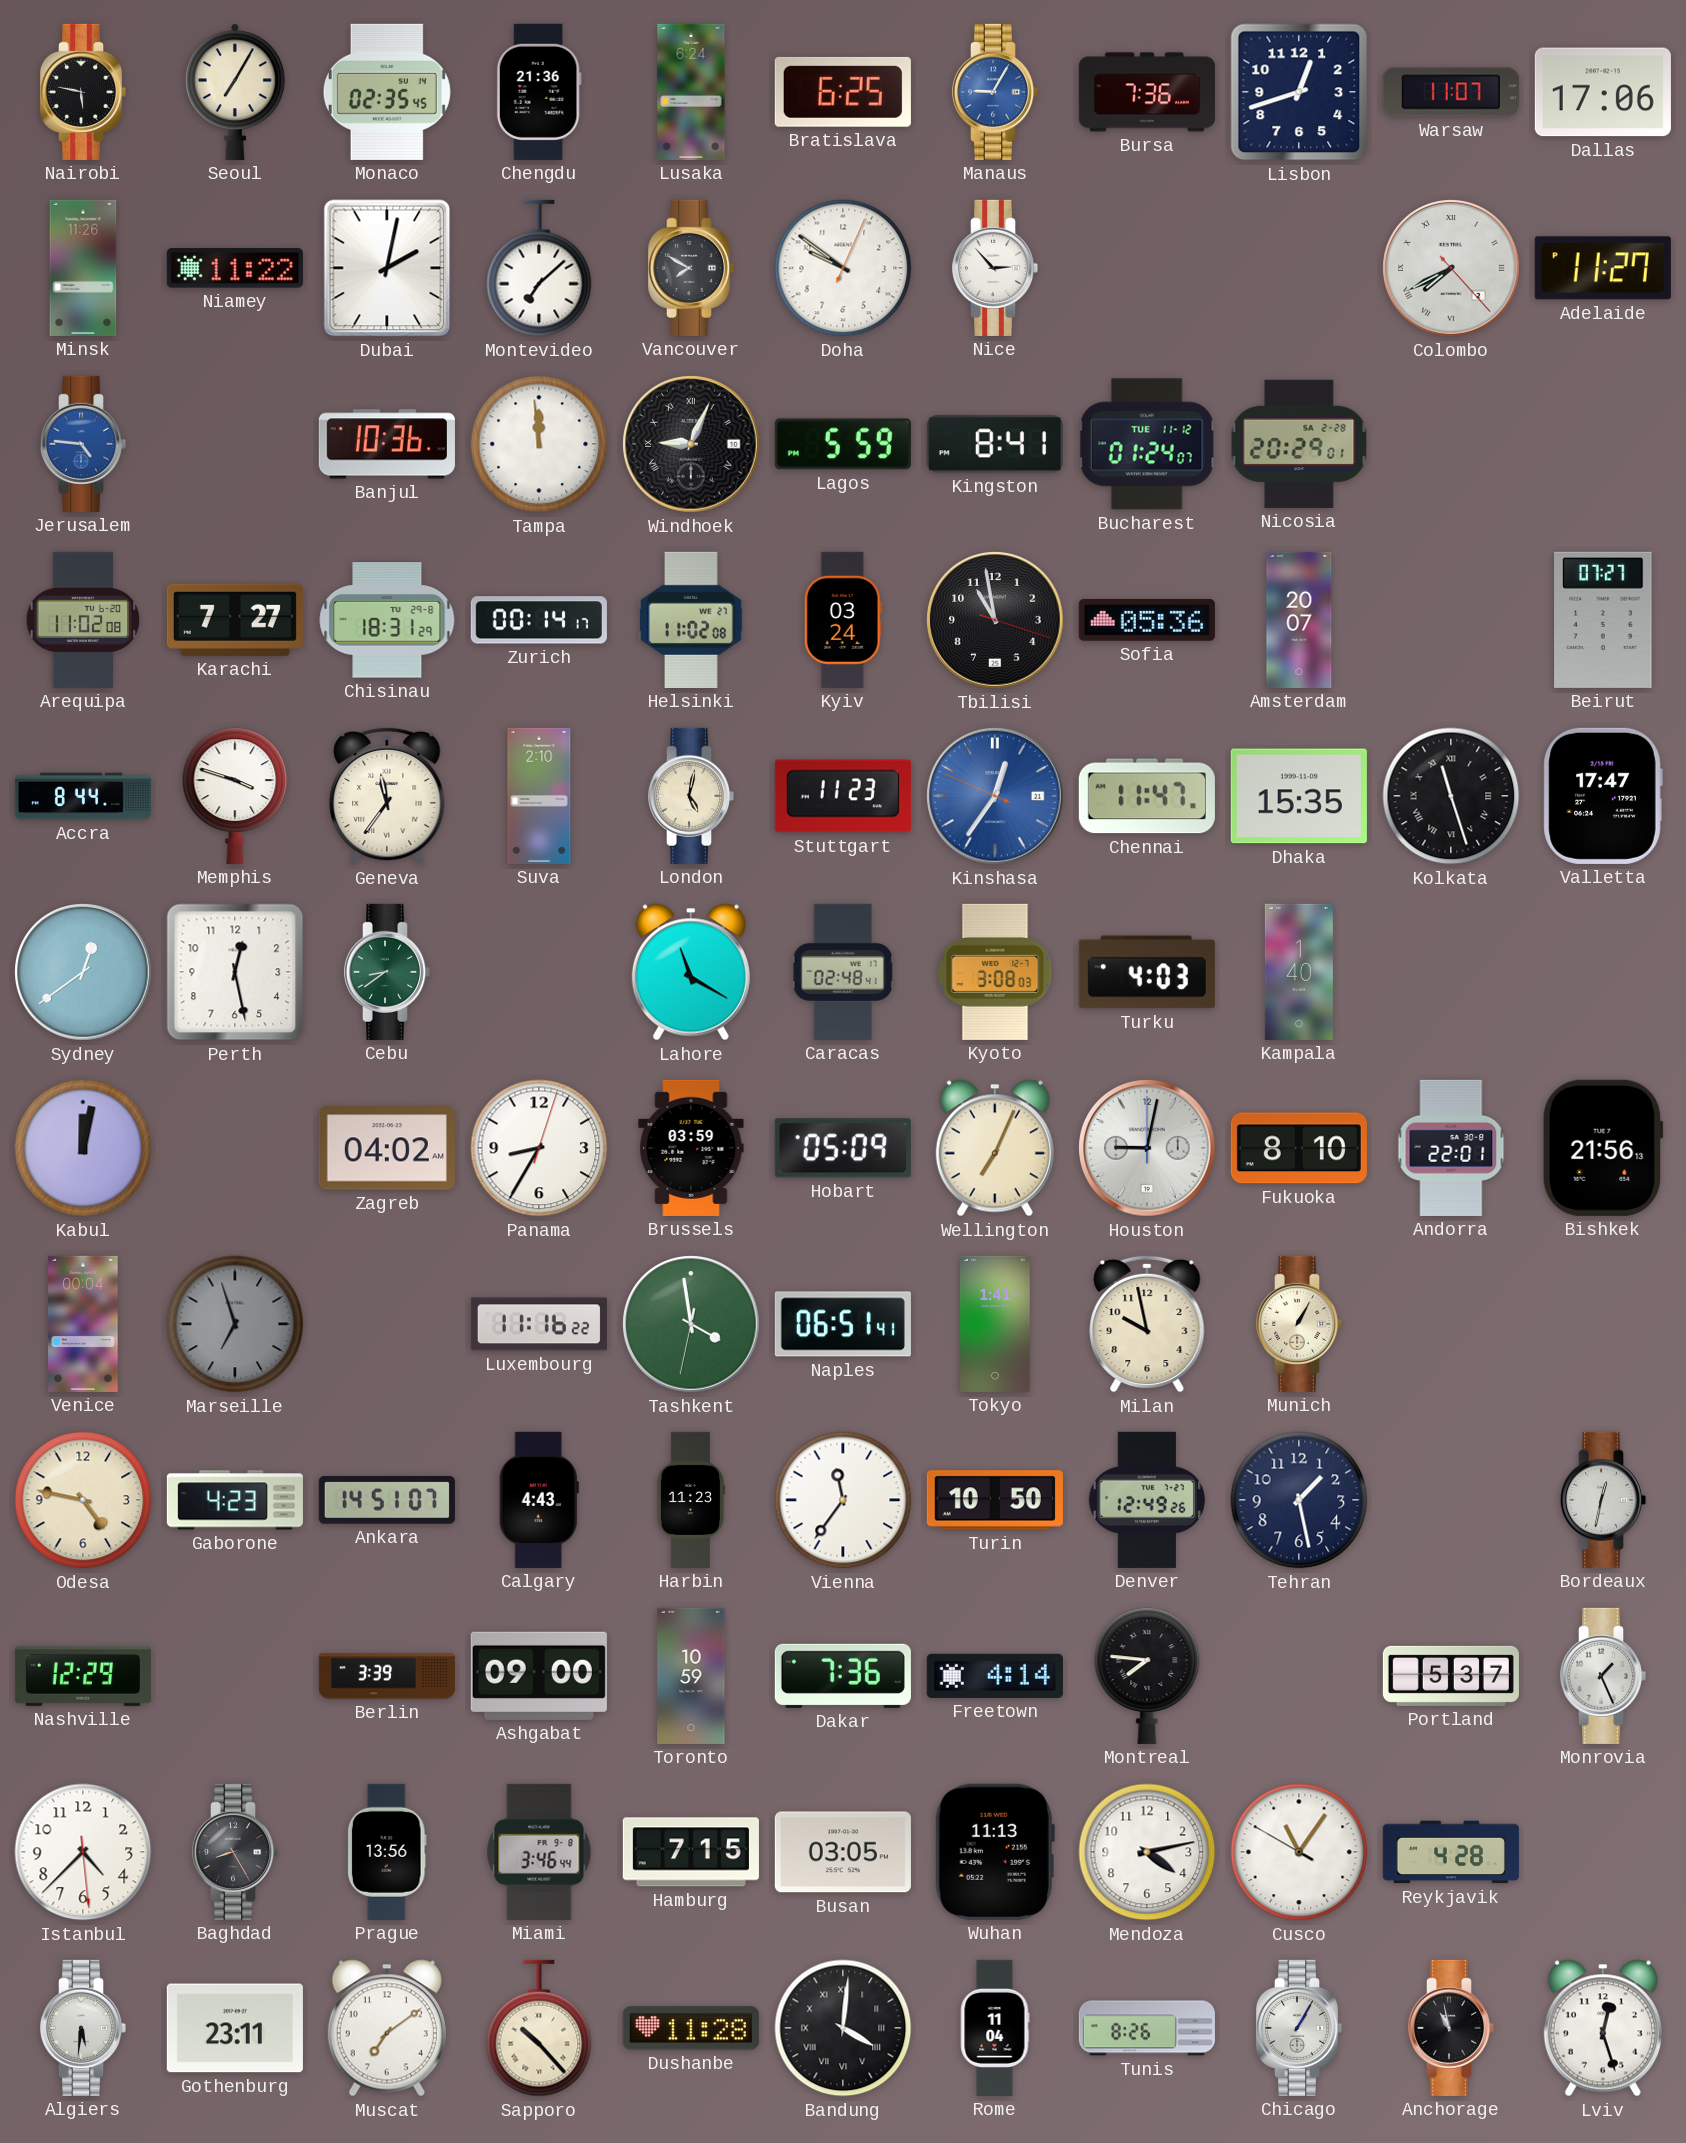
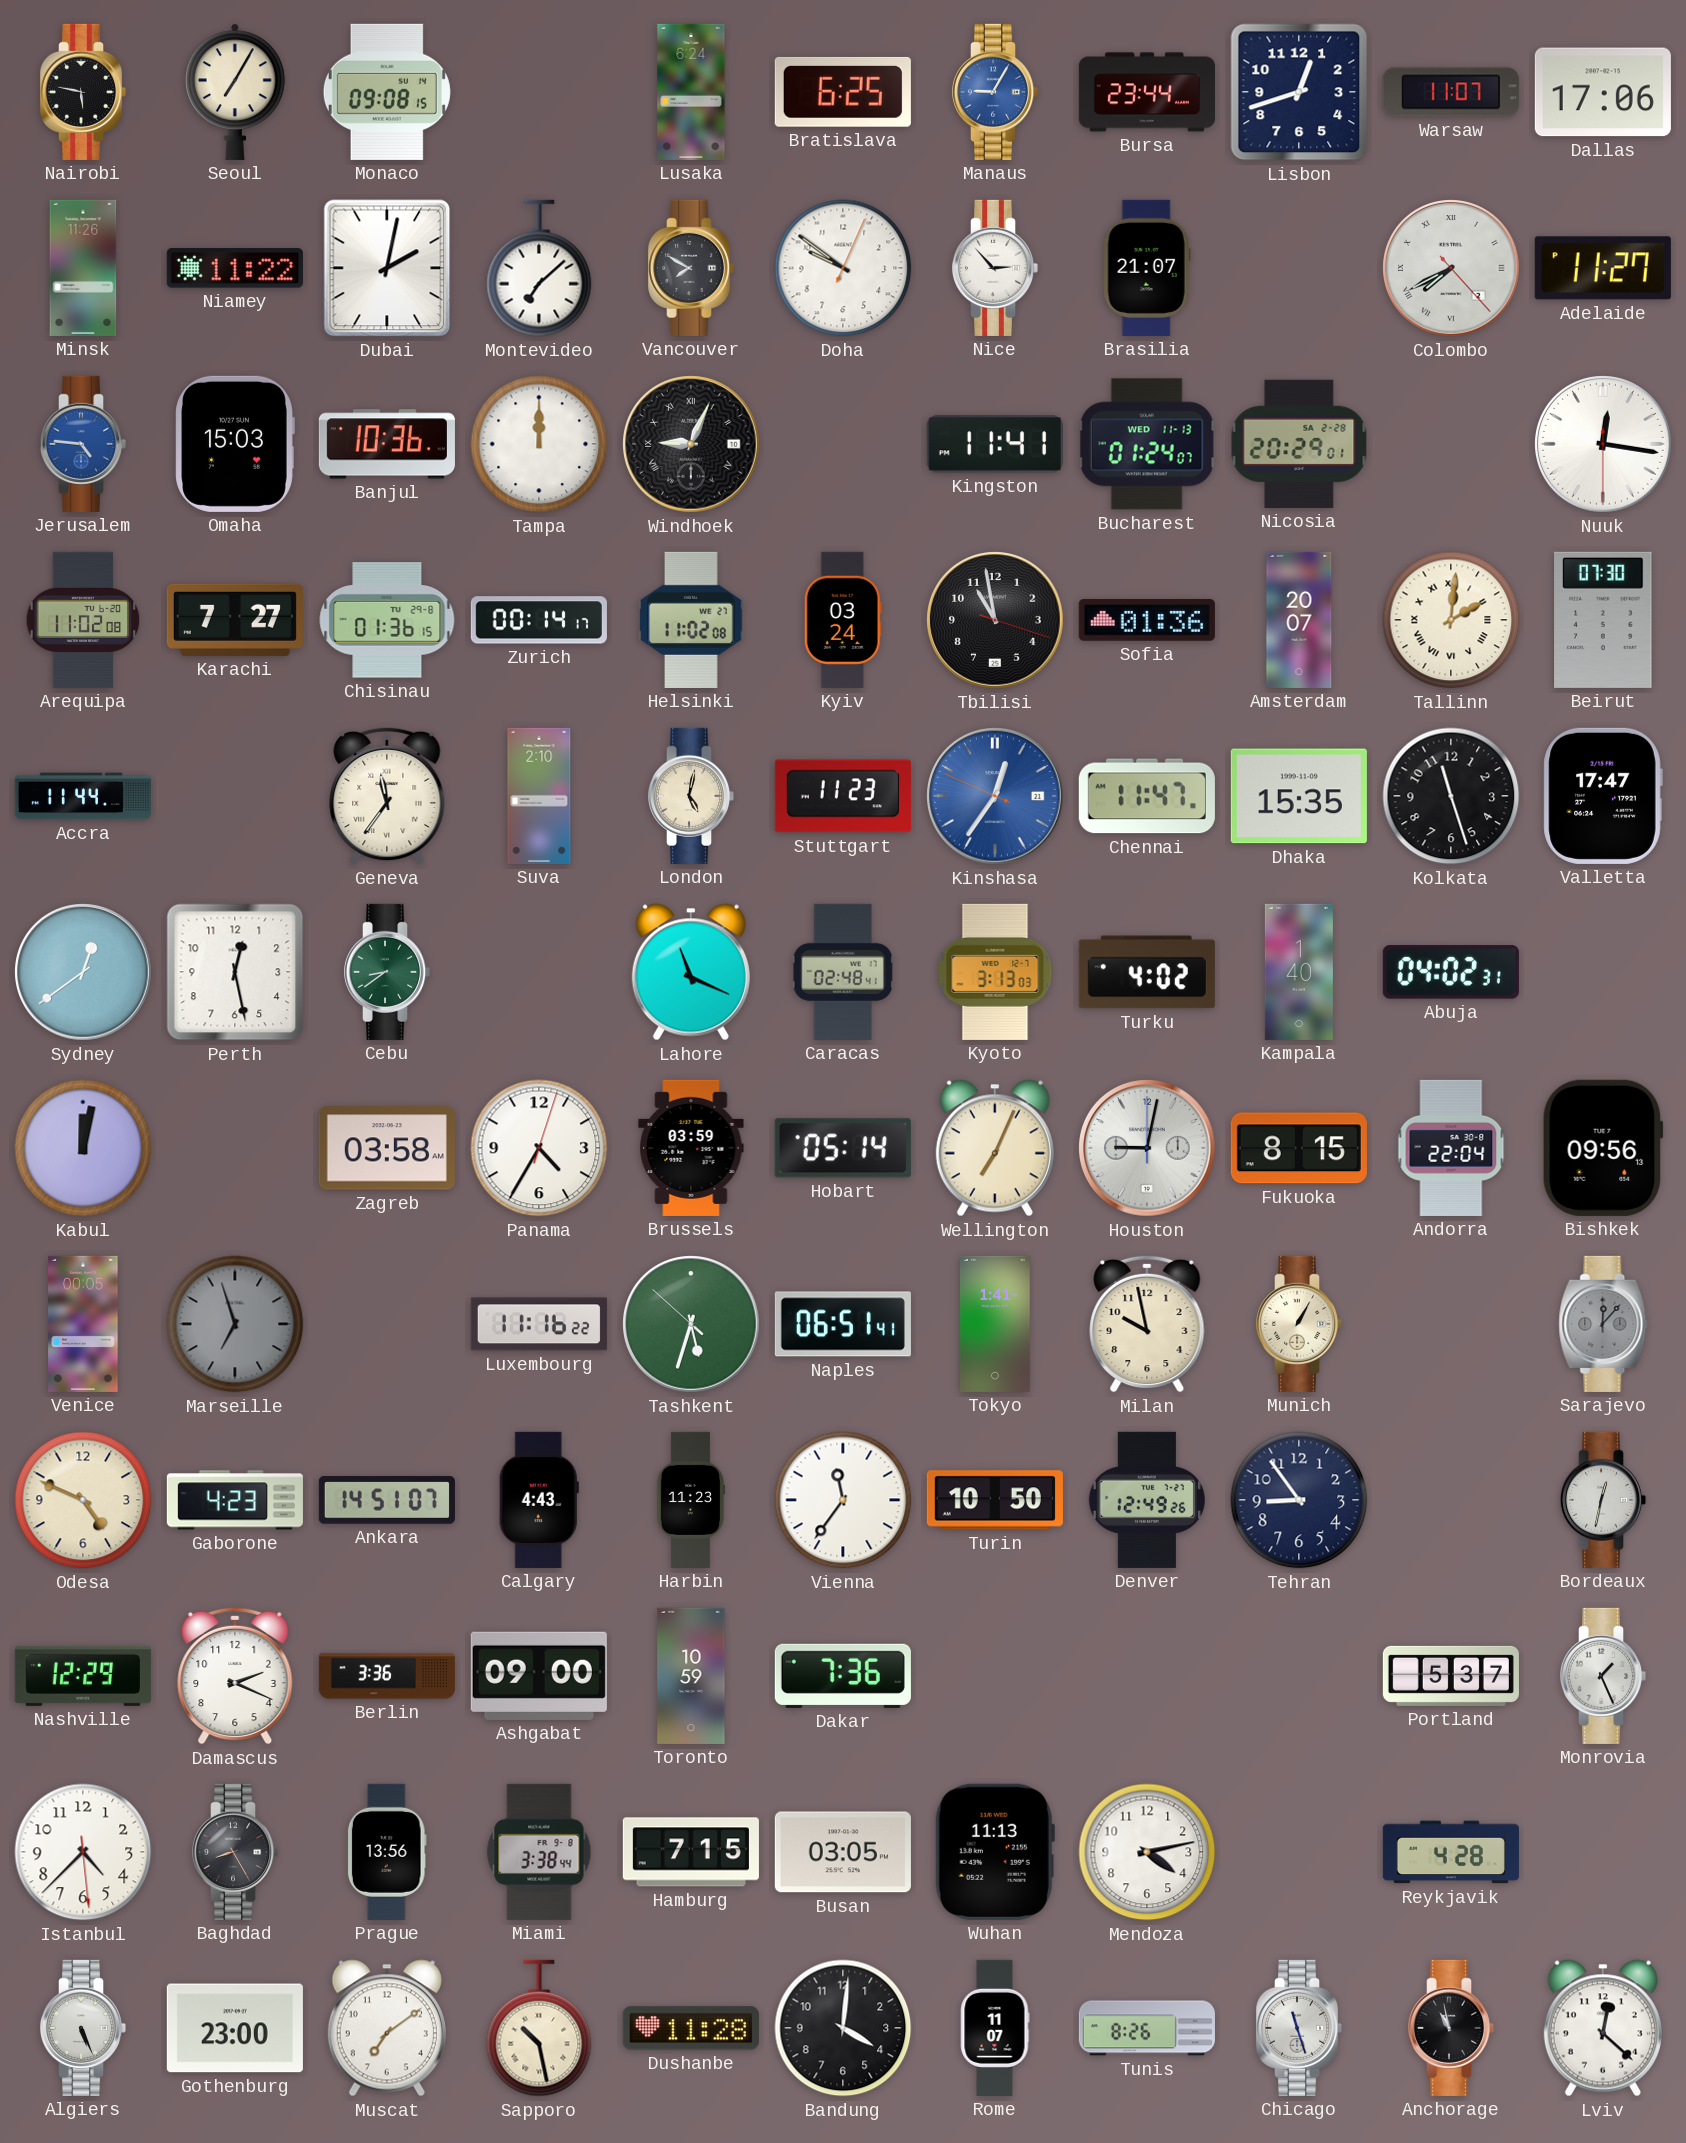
Monaco: 02:35 -> 09:08 (387, 92)
Chengdu: 21:36 -> none (539, 92)
Bursa: 7:36 -> 23:44 (1147, 92)
Brasilia: none -> 21:07 (1147, 268)
Omaha: none -> 15:03 (235, 444)
Tampa: 11:59 -> 12:00 (539, 444)
Lagos: 5:59 -> none (843, 444)
Kingston: 8:41 -> 11:41 (995, 444)
Bucharest date: TUE 11-12 -> WED 11-13 (1147, 444)
Nuuk: none -> 12:16 (1603, 444)
Chisinau: 18:31 -> 01:36 (387, 620)
Sofia: 05:36 -> 01:36 (1147, 621)
Tallinn: none -> 2:01 (1451, 620)
Beirut: 07:27 -> 07:30 (1603, 620)
Accra: 8:44 -> 11:44 (83, 796)
Memphis: 3:48 -> none (235, 796)
Kolkata numerals: Roman -> Arabic (1451, 796)
Lahore: 11:20 -> 11:19 (691, 972)
Kyoto: 3:08 -> 3:13 (995, 972)
Turku: 4:03 -> 4:02 (1147, 972)
Abuja: none -> 04:02 (1451, 972)
Zagreb: 04:02 -> 03:58 (387, 1148)
Panama: 8:35 -> 4:35 (539, 1148)
Hobart: 05:09 -> 05:14 (843, 1148)
Fukuoka: 8:10 -> 8:15 (1299, 1148)
Andorra: 22:01 -> 22:04 (1451, 1148)
Bishkek: 21:56 -> 09:56 (1603, 1148)
Venice: 00:04 -> 00:05 (83, 1324)
Tashkent: 3:58 -> 5:32 (691, 1324)
Sarajevo: none -> 12:07 (1603, 1324)
Odesa: 4:47 -> 4:49 (83, 1500)
Tehran: 1:28 -> 8:54 (1299, 1500)
Damascus: none -> 2:19 (235, 1676)
Berlin: 3:39 -> 3:36 (387, 1676)
Freetown: 4:14 -> none (995, 1676)
Montreal: 7:46 -> none (1147, 1676)
Miami: 3:46 -> 3:38 (539, 1852)
Cusco: 11:05 -> none (1299, 1852)
Algiers: 5:31 -> 5:26 (83, 2028)
Gothenburg: 23:11 -> 23:00 (235, 2028)
Sapporo: 10:23 -> 10:28 (539, 2028)
Bandung numerals: Roman -> Arabic (843, 2028)
Rome: 11:04 -> 11:07 (995, 2028)
Chicago: 1:05 -> 11:27 (1299, 2028)
Lviv: 12:27 -> 12:22 (1603, 2028)
